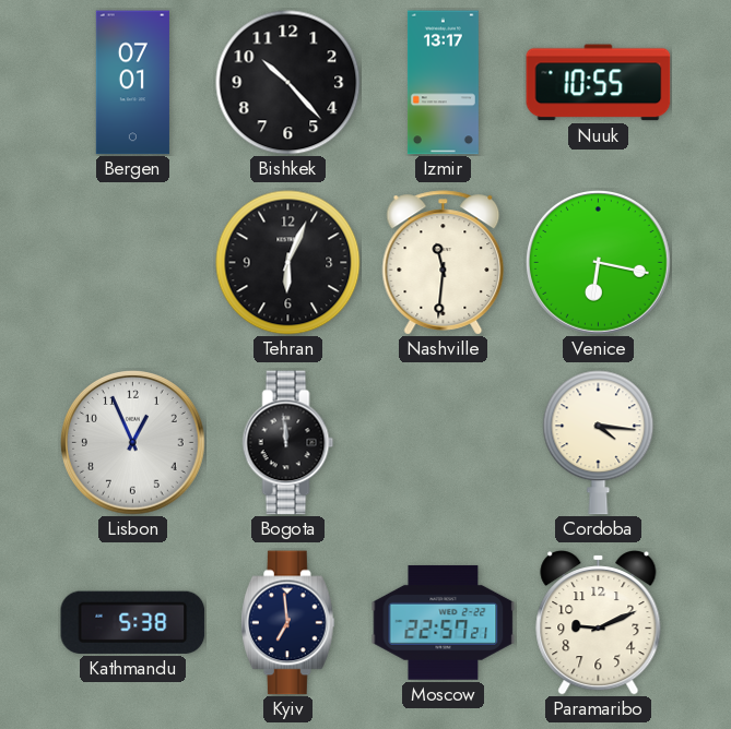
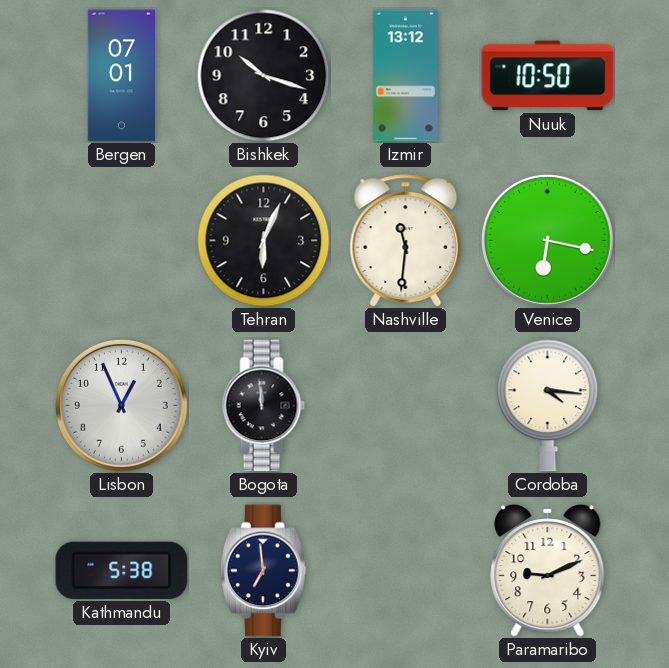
Bishkek: 10:23 -> 10:18 (264, 76)
Izmir: 13:17 -> 13:12 (405, 76)
Nuuk: 10:55 -> 10:50 (548, 76)
Moscow: 22:57 -> none (444, 622)
